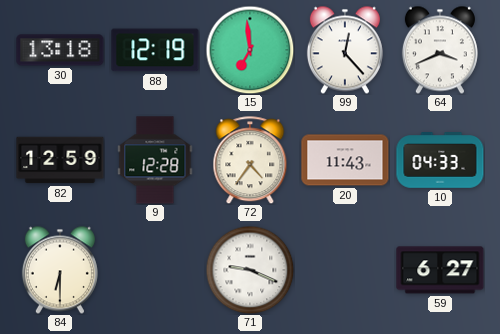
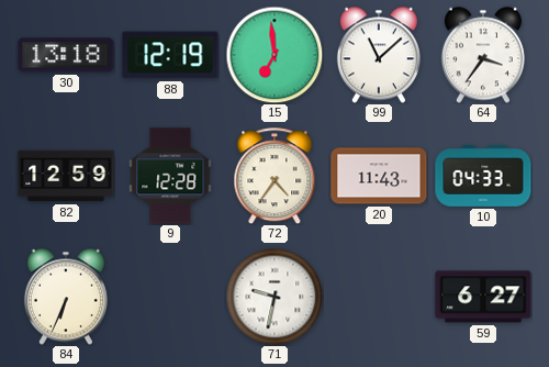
99: 12:23 -> 11:08 (379, 55)
64: 3:41 -> 3:36 (483, 55)
84: 6:30 -> 6:34 (66, 297)
71: 9:19 -> 9:32 (274, 297)
